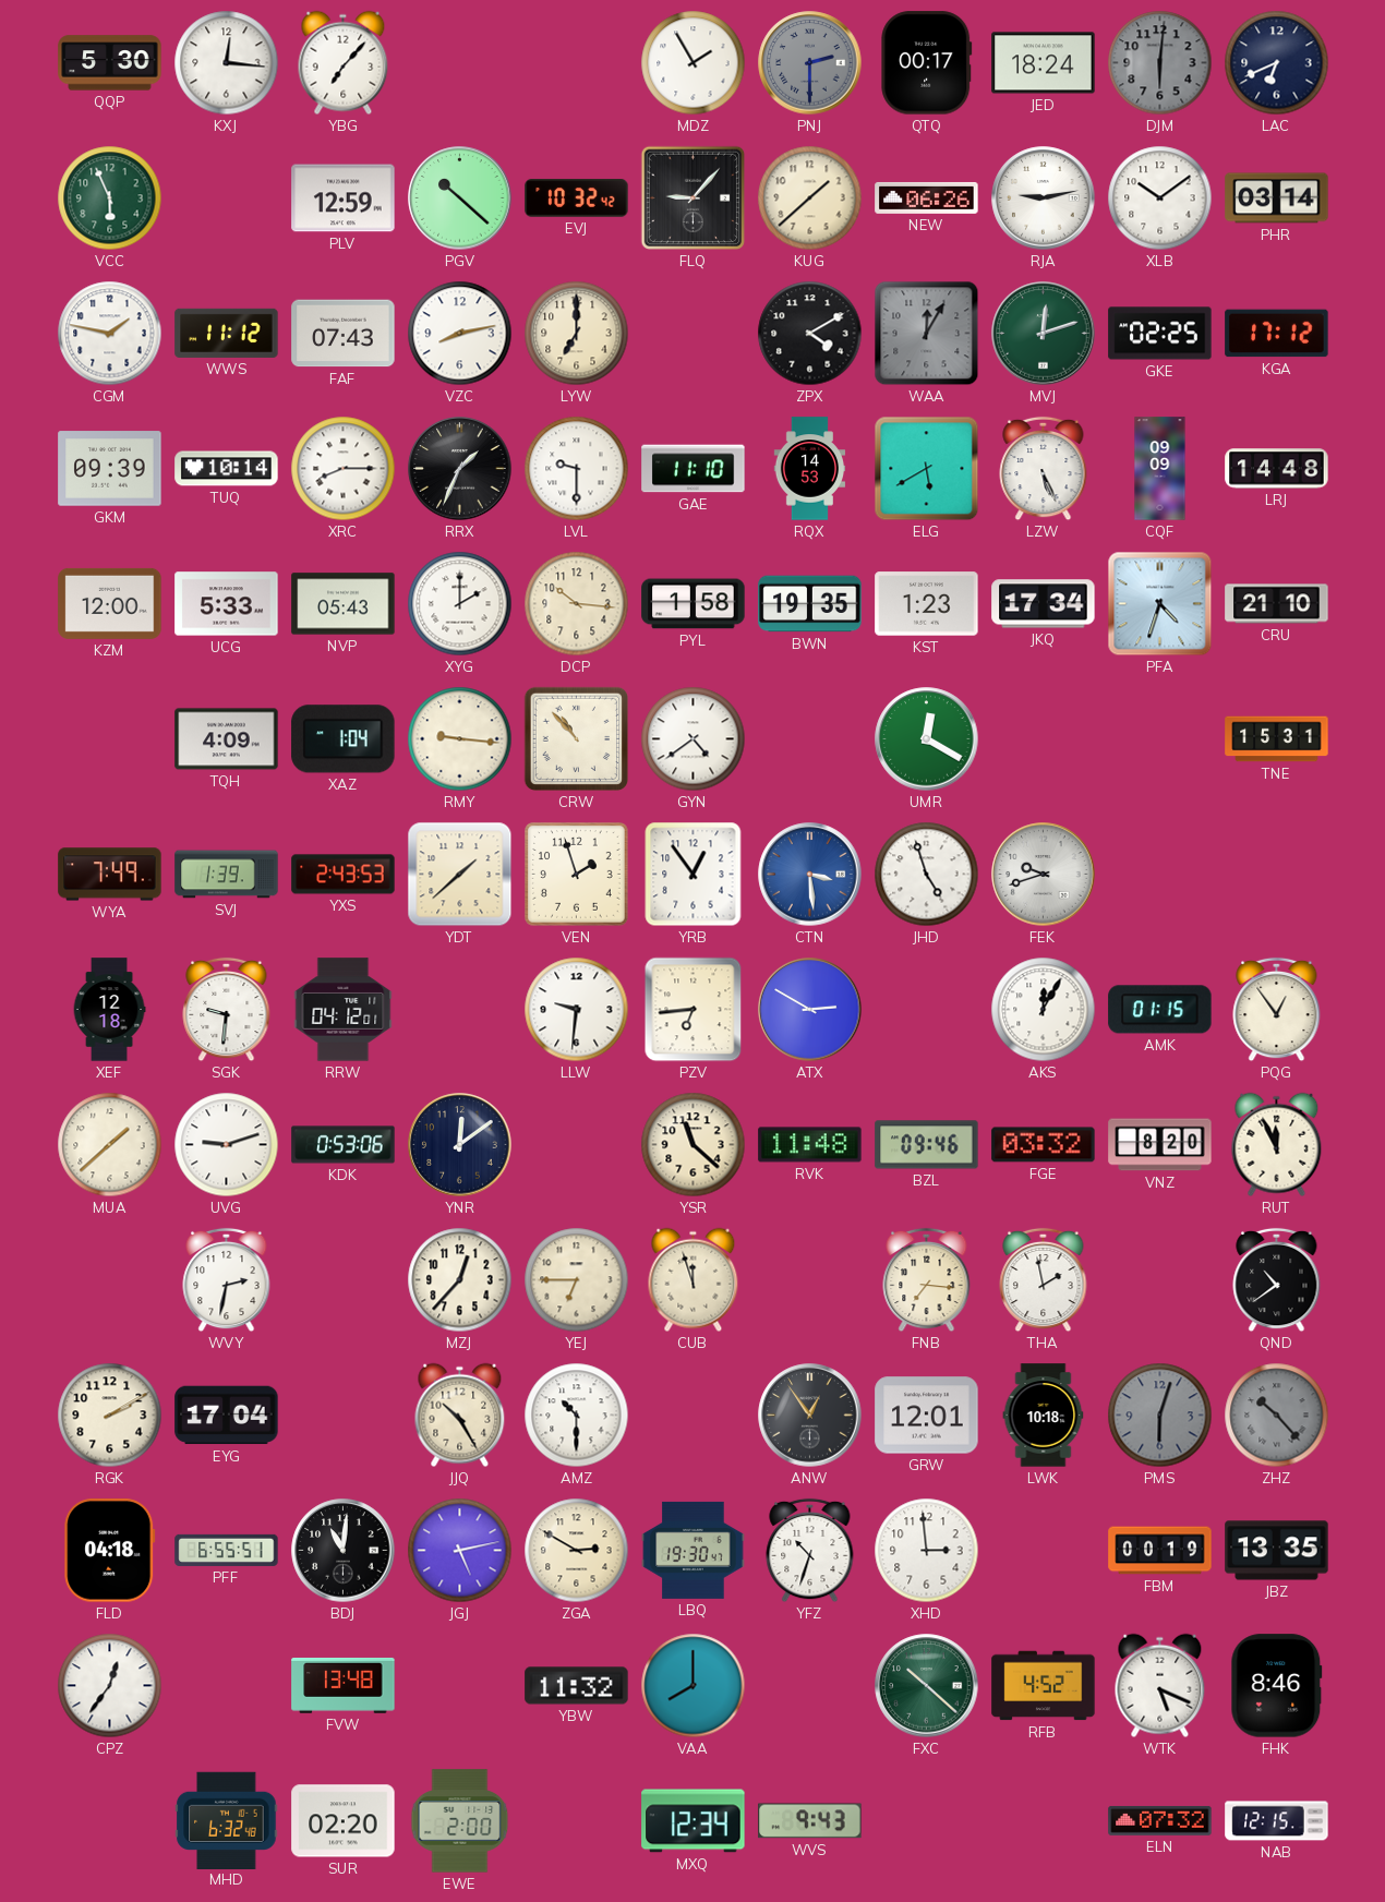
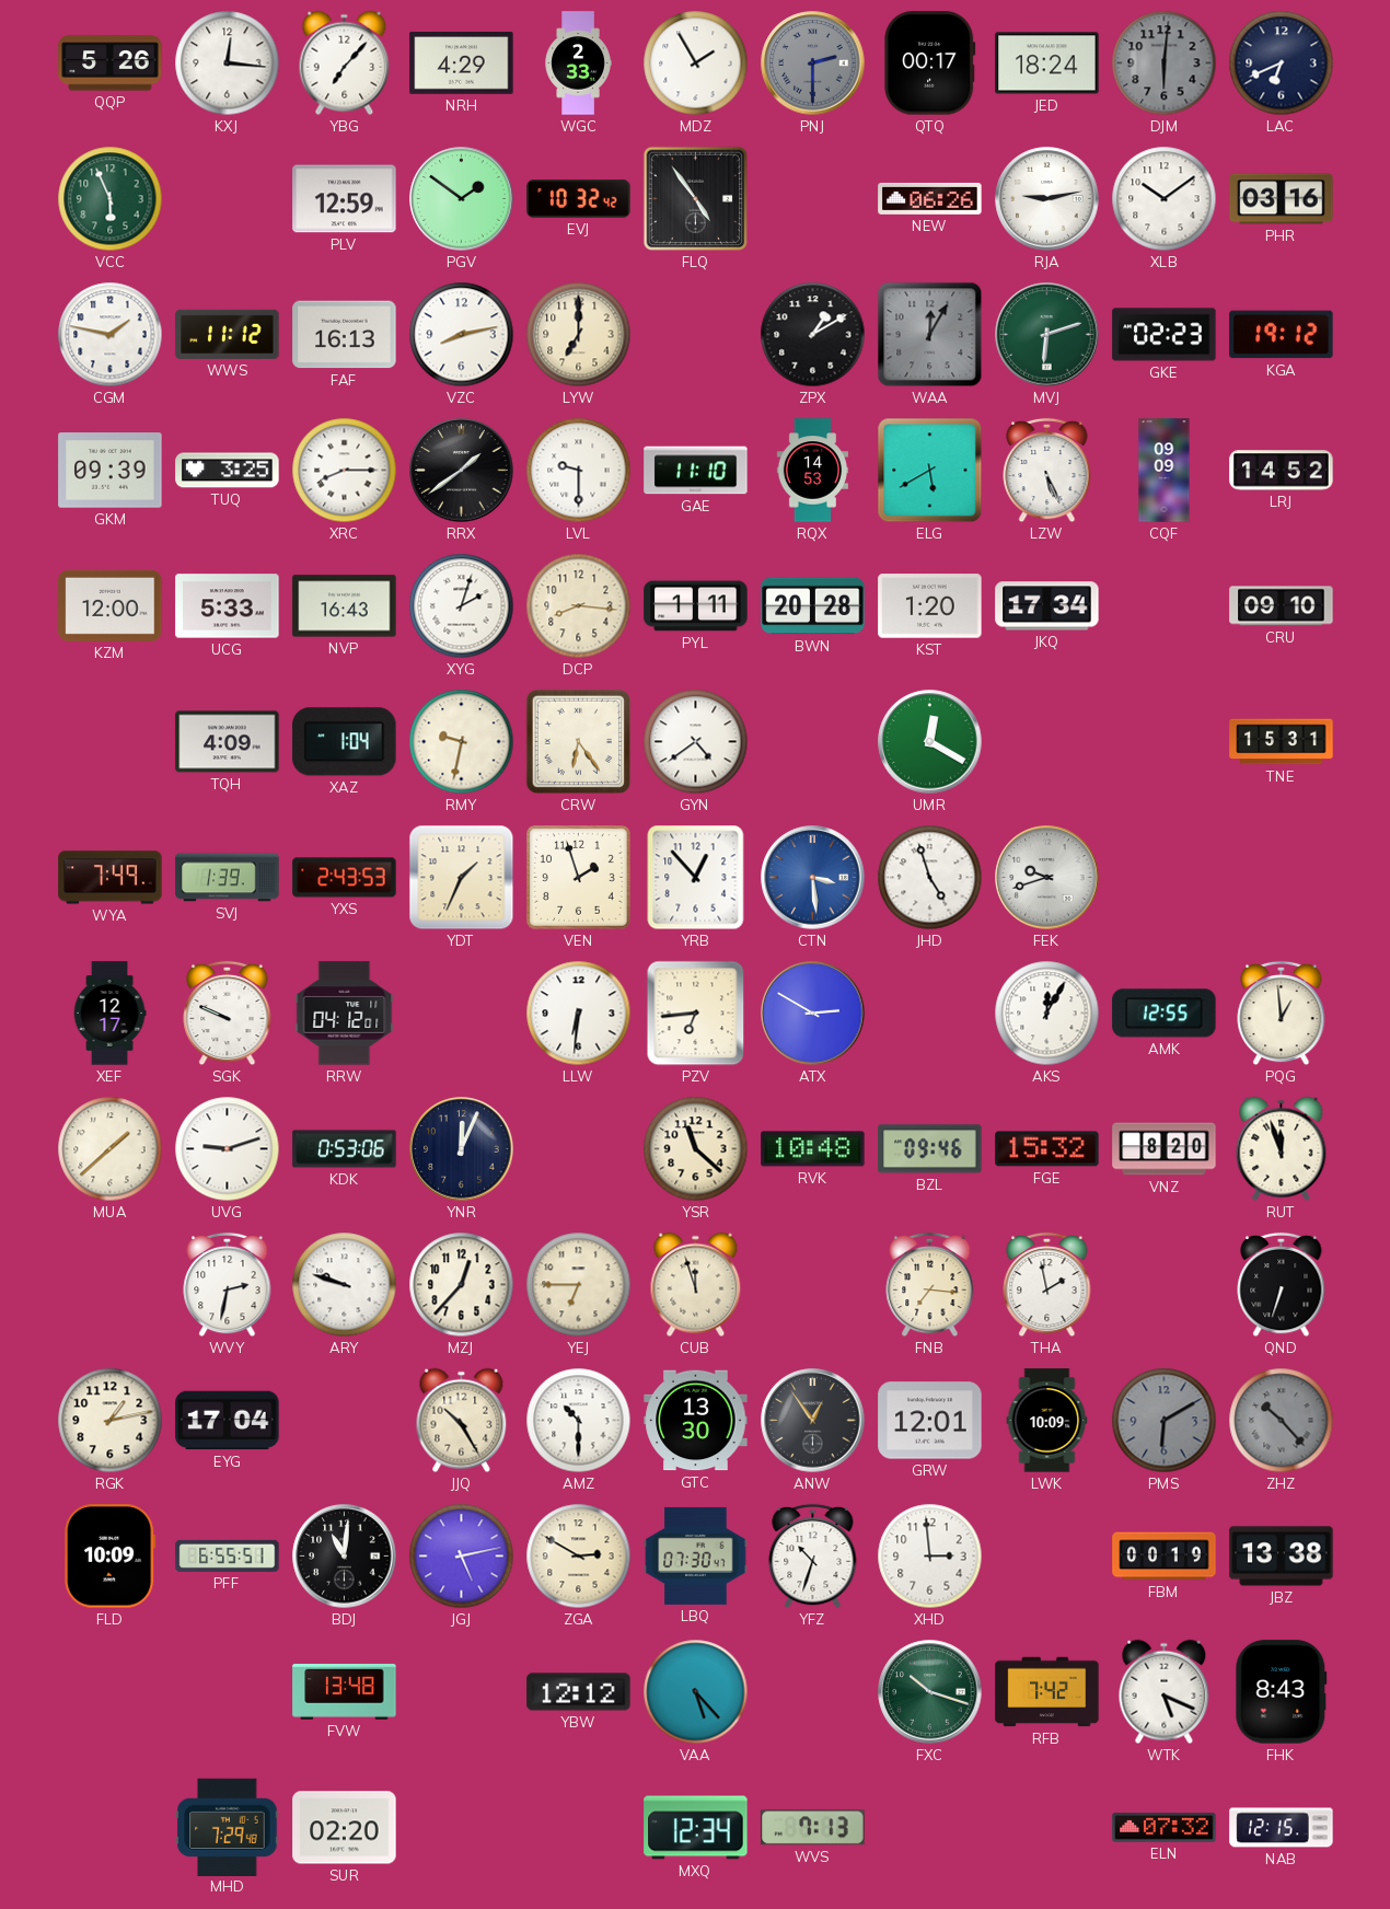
QQP: 5:30 -> 5:26 (111, 63)
NRH: none -> 4:29 (462, 63)
WGC: none -> 2:33 (578, 63)
PGV: 10:22 -> 1:51 (462, 199)
FLQ: 9:07 -> 4:54 (696, 199)
KUG: 1:38 -> none (810, 198)
PHR: 03:14 -> 03:16 (1282, 199)
FAF: 07:43 -> 16:13 (345, 335)
ZPX: 4:10 -> 1:10 (813, 335)
MVJ: 12:12 -> 6:12 (1047, 335)
GKE: 02:25 -> 02:23 (1165, 335)
KGA: 17:12 -> 19:12 (1282, 335)
TUQ: 10:14 -> 3:25 (228, 471)
RRX: 1:34 -> 1:39 (462, 471)
LRJ: 14:48 -> 14:52 (1282, 471)
NVP: 05:43 -> 16:43 (345, 606)
XYG: 2:00 -> 2:03 (462, 606)
DCP: 10:16 -> 8:16 (579, 606)
PYL: 1:58 -> 1:11 (696, 606)
BWN: 19:35 -> 20:28 (813, 606)
KST: 1:23 -> 1:20 (930, 606)
PFA: 4:33 -> none (1160, 604)
CRU: 21:10 -> 09:10 (1282, 606)
RMY: 9:16 -> 9:32 (462, 742)
CRW: 10:53 -> 6:24 (579, 742)
YDT: 1:38 -> 1:34 (462, 878)
YRB: 12:54 -> 12:53 (696, 878)
XEF: 12:18 -> 12:17 (109, 1014)
SGK: 9:31 -> 9:49 (228, 1014)
LLW: 9:31 -> 6:31 (579, 1014)
AMK: 01:15 -> 12:55 (1165, 1014)
PQG: 12:54 -> 12:59 (1282, 1014)
YNR: 12:09 -> 12:04 (462, 1149)
RVK: 11:48 -> 10:48 (813, 1149)
FGE: 03:32 -> 15:32 (1047, 1149)
RUT: 11:56 -> 11:57 (1282, 1149)
ARY: none -> 9:48 (345, 1285)
QND: 10:39 -> 6:33 (1282, 1285)
RGK: 2:10 -> 1:13 (111, 1421)
GTC: none -> 13:30 (696, 1421)
LWK: 10:18 -> 10:09 (1047, 1421)
PMS: 6:03 -> 6:10 (1165, 1421)
FLD: 04:18 -> 10:09 (111, 1557)
LBQ: 19:30 -> 07:30 (696, 1555)
JBZ: 13:35 -> 13:38 (1282, 1557)
CPZ: 12:36 -> none (110, 1686)
YBW: 11:32 -> 12:12 (579, 1692)
VAA: 8:00 -> 5:23 (696, 1692)
FXC: 10:22 -> 10:18 (930, 1692)
RFB: 4:52 -> 7:42 (1047, 1692)
FHK: 8:46 -> 8:43 (1282, 1692)
MHD: 6:32 -> 7:29 (228, 1827)
EWE: 2:00 -> none (460, 1821)
WVS: 9:43 -> 7:13 (813, 1828)
